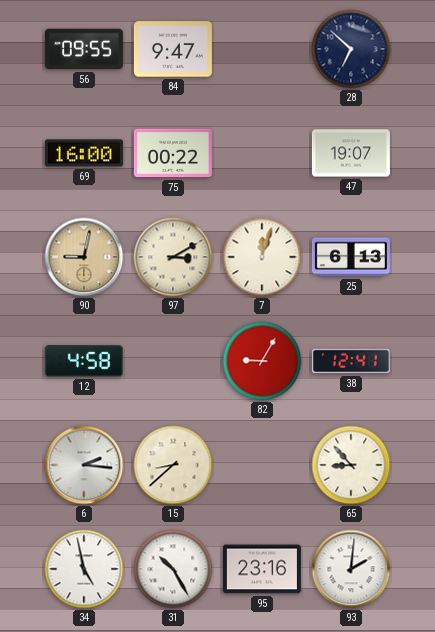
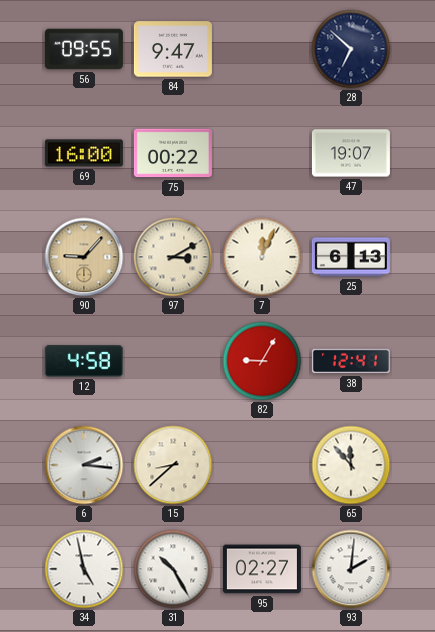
90: 9:02 -> 9:07 (84, 257)
7: 12:03 -> 12:04 (262, 257)
65: 8:53 -> 11:53 (351, 465)
95: 23:16 -> 02:27 (262, 569)
